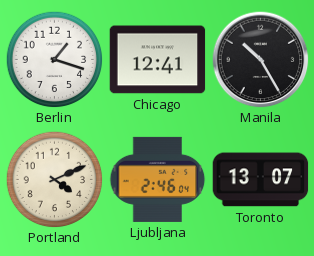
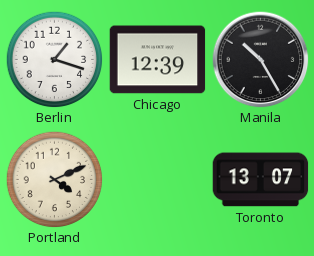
Chicago: 12:41 -> 12:39 (158, 60)
Ljubljana: 2:46 -> none (158, 179)
